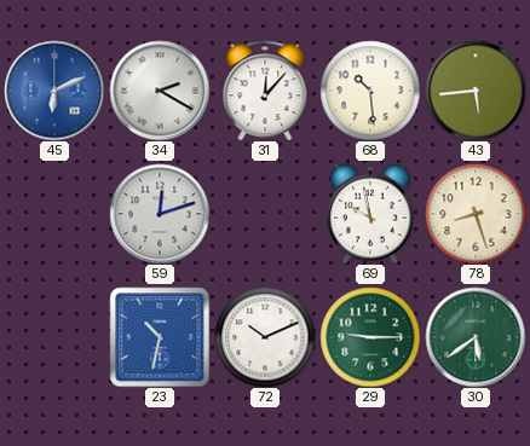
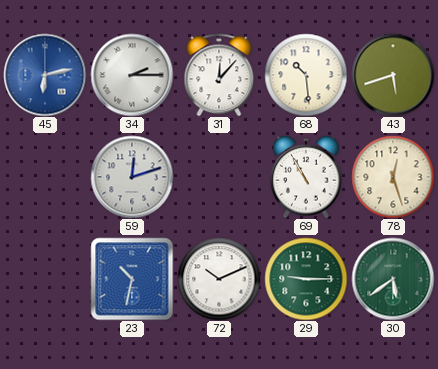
45: 6:11 -> 6:13 (45, 75)
34: 2:20 -> 2:15 (132, 75)
43: 5:44 -> 5:42 (393, 75)
69: 9:58 -> 10:55 (306, 177)
78: 8:27 -> 12:27 (393, 177)
